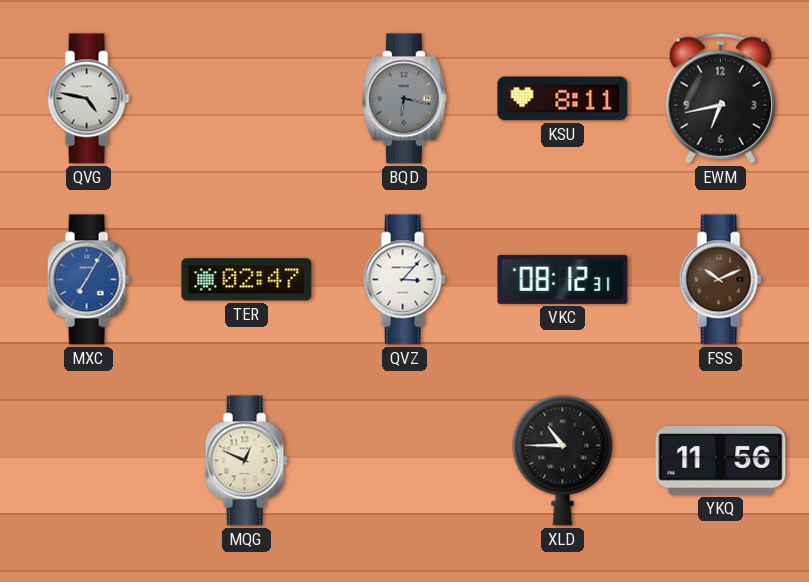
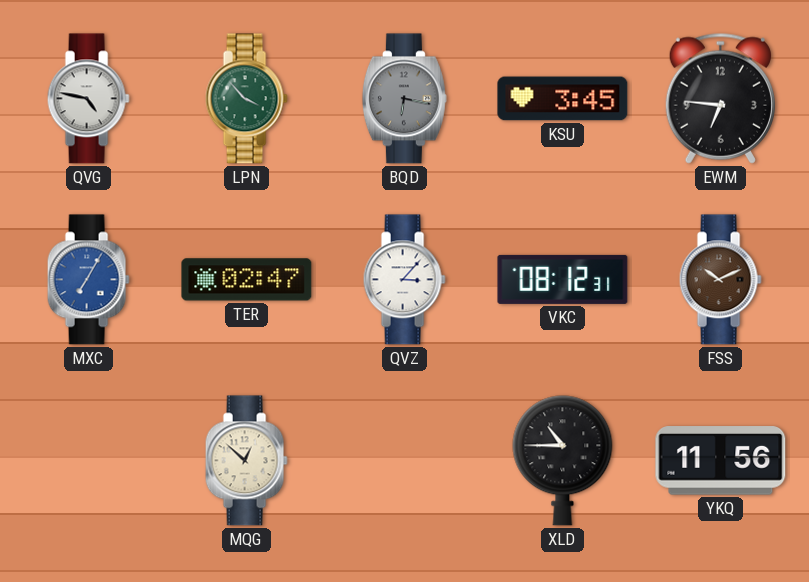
LPN: none -> 3:53 (246, 99)
KSU: 8:11 -> 3:45 (563, 99)
EWM: 6:43 -> 6:46 (720, 98)
MQG: 12:49 -> 12:52 (246, 461)
